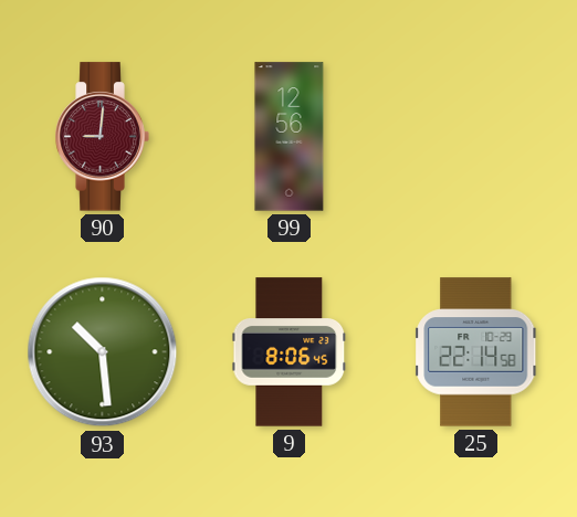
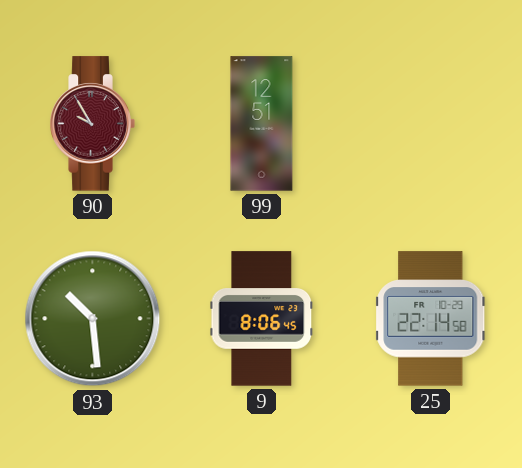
90: 9:01 -> 9:55 (92, 124)
99: 12:56 -> 12:51 (262, 124)
